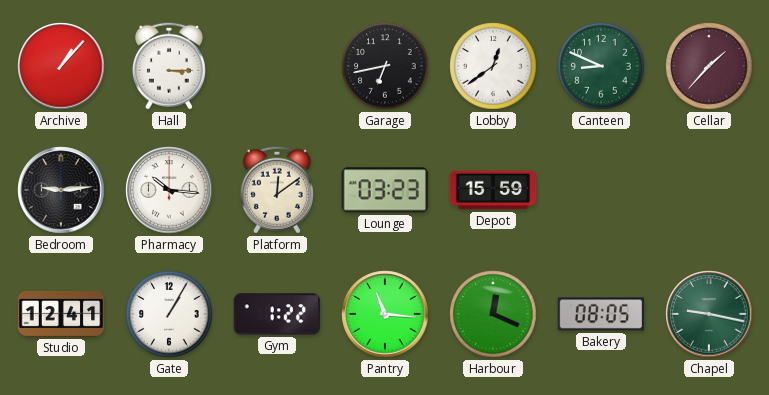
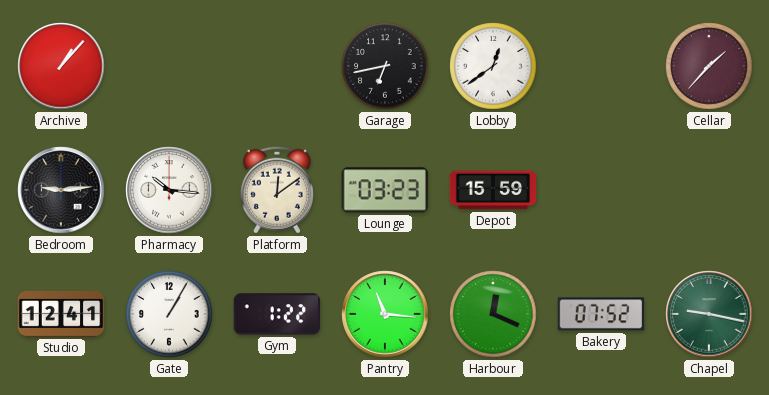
Hall: 3:15 -> none (169, 66)
Canteen: 8:49 -> none (601, 66)
Bakery: 08:05 -> 07:52 (601, 314)
